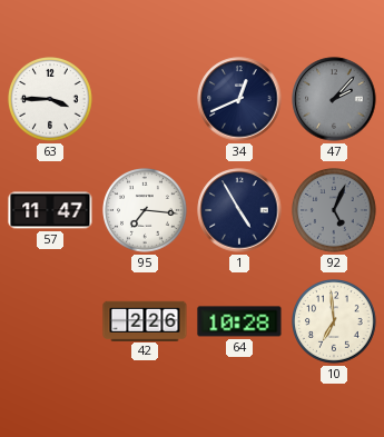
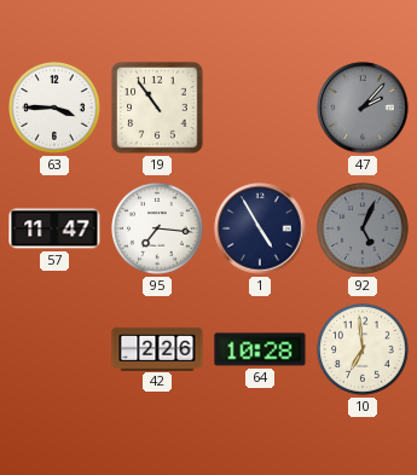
19: none -> 10:54 (157, 108)
34: 12:41 -> none (239, 99)
